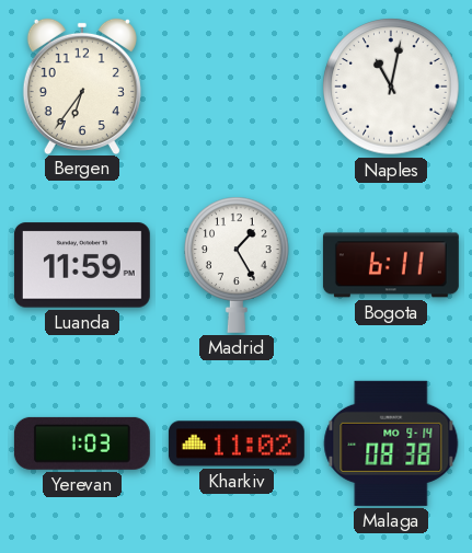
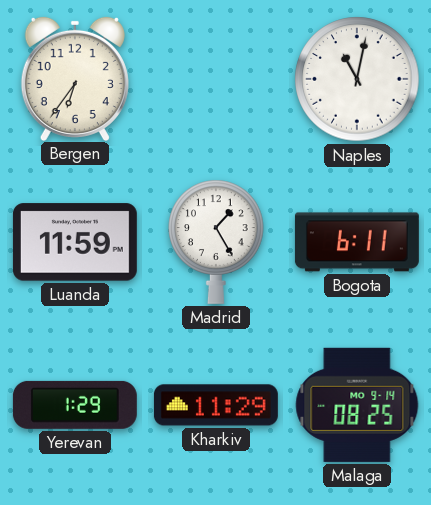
Yerevan: 1:03 -> 1:29 (75, 405)
Kharkiv: 11:02 -> 11:29 (216, 405)
Malaga: 08:38 -> 08:25 (357, 405)
